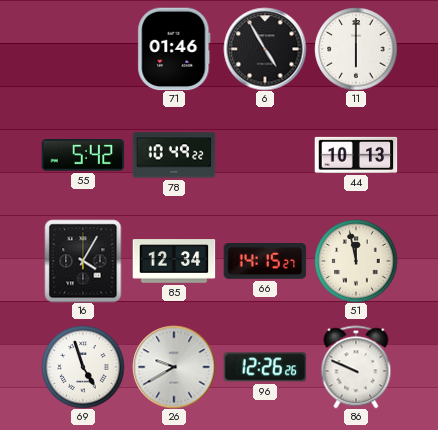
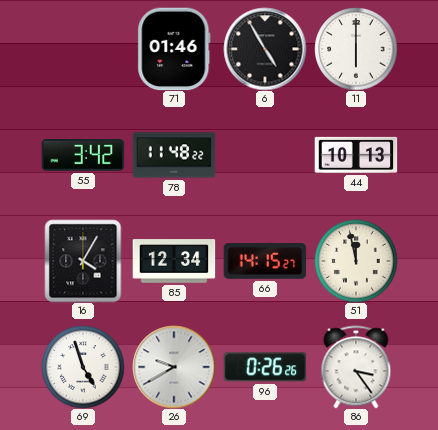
55: 5:42 -> 3:42 (83, 155)
78: 10:49 -> 11:48 (174, 155)
96: 12:26 -> 0:26 (265, 367)
86: 9:49 -> 3:24 (356, 367)
